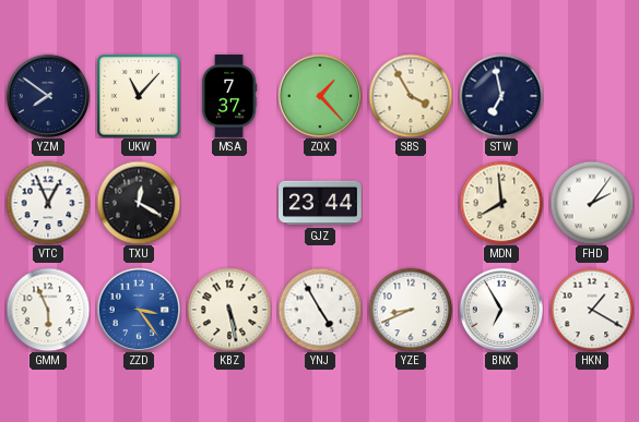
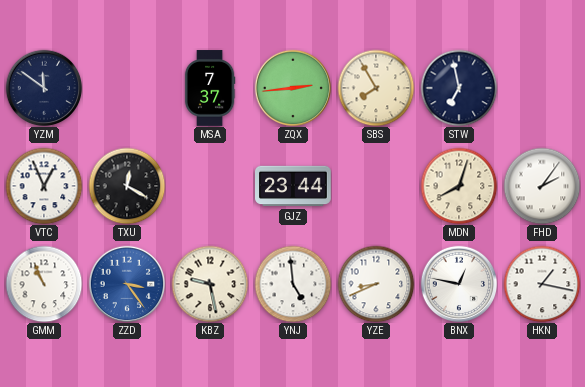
YZM: 7:51 -> 11:51 (44, 88)
UKW: 11:07 -> none (139, 96)
ZQX: 1:23 -> 2:44 (293, 88)
SBS: 3:55 -> 7:55 (376, 88)
MDN: 7:59 -> 8:03 (459, 186)
GMM: 5:56 -> 10:56 (44, 284)
KBZ: 5:28 -> 9:28 (210, 284)
YNJ: 4:55 -> 4:59 (293, 284)
BNX: 6:55 -> 12:47 (459, 284)
HKN: 1:20 -> 1:17 (542, 284)
